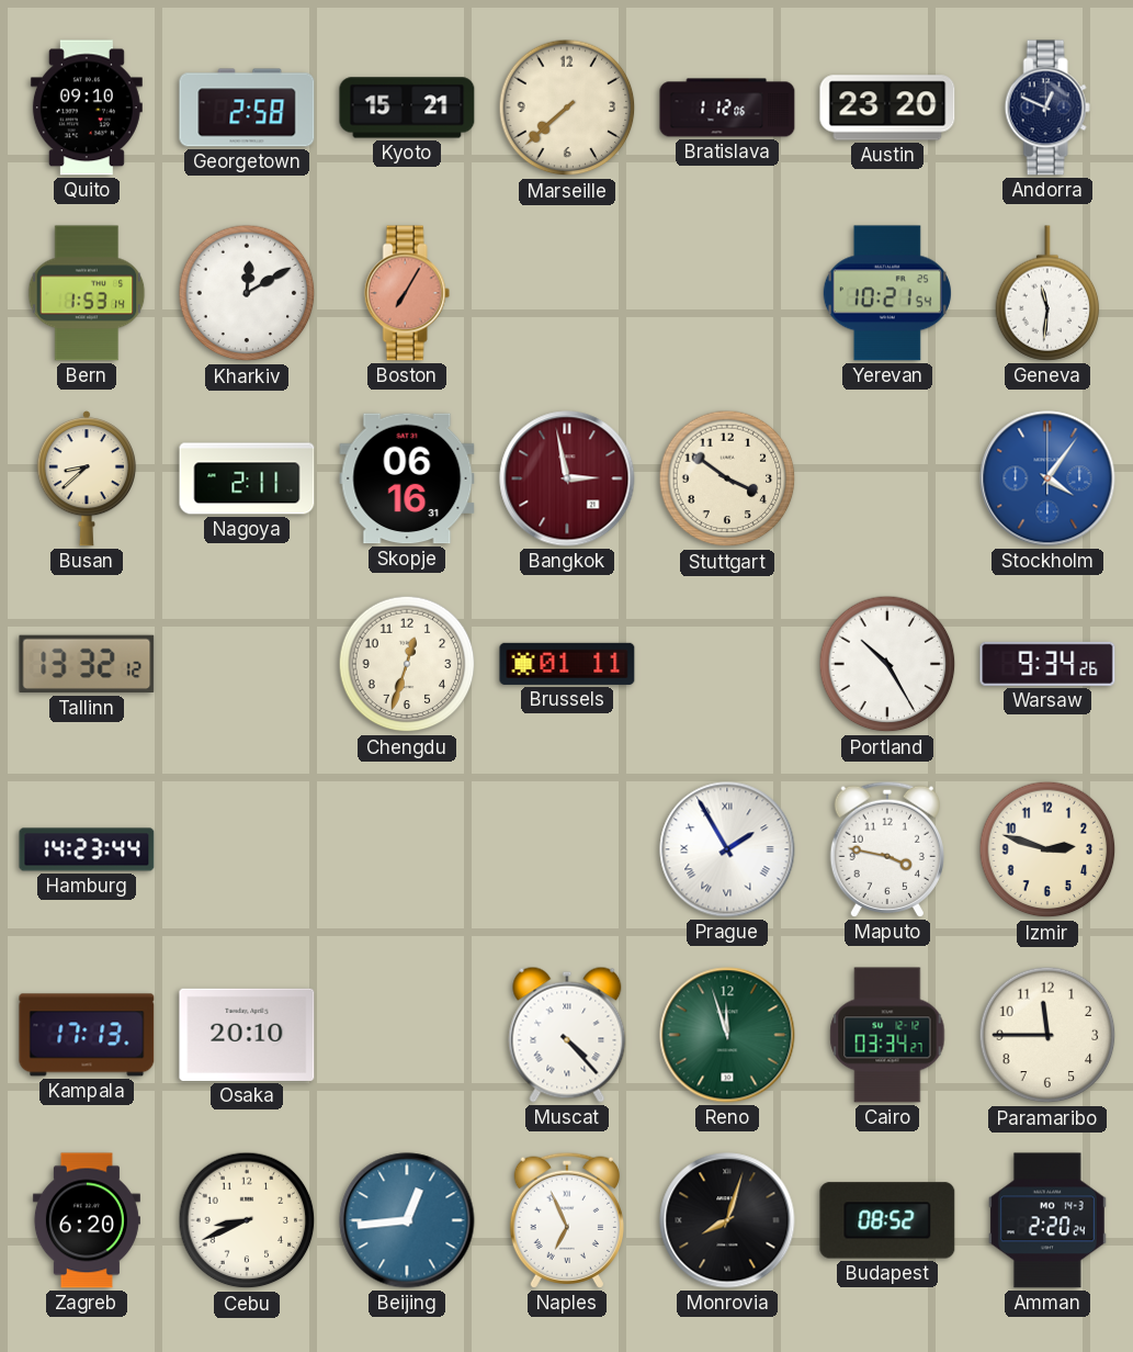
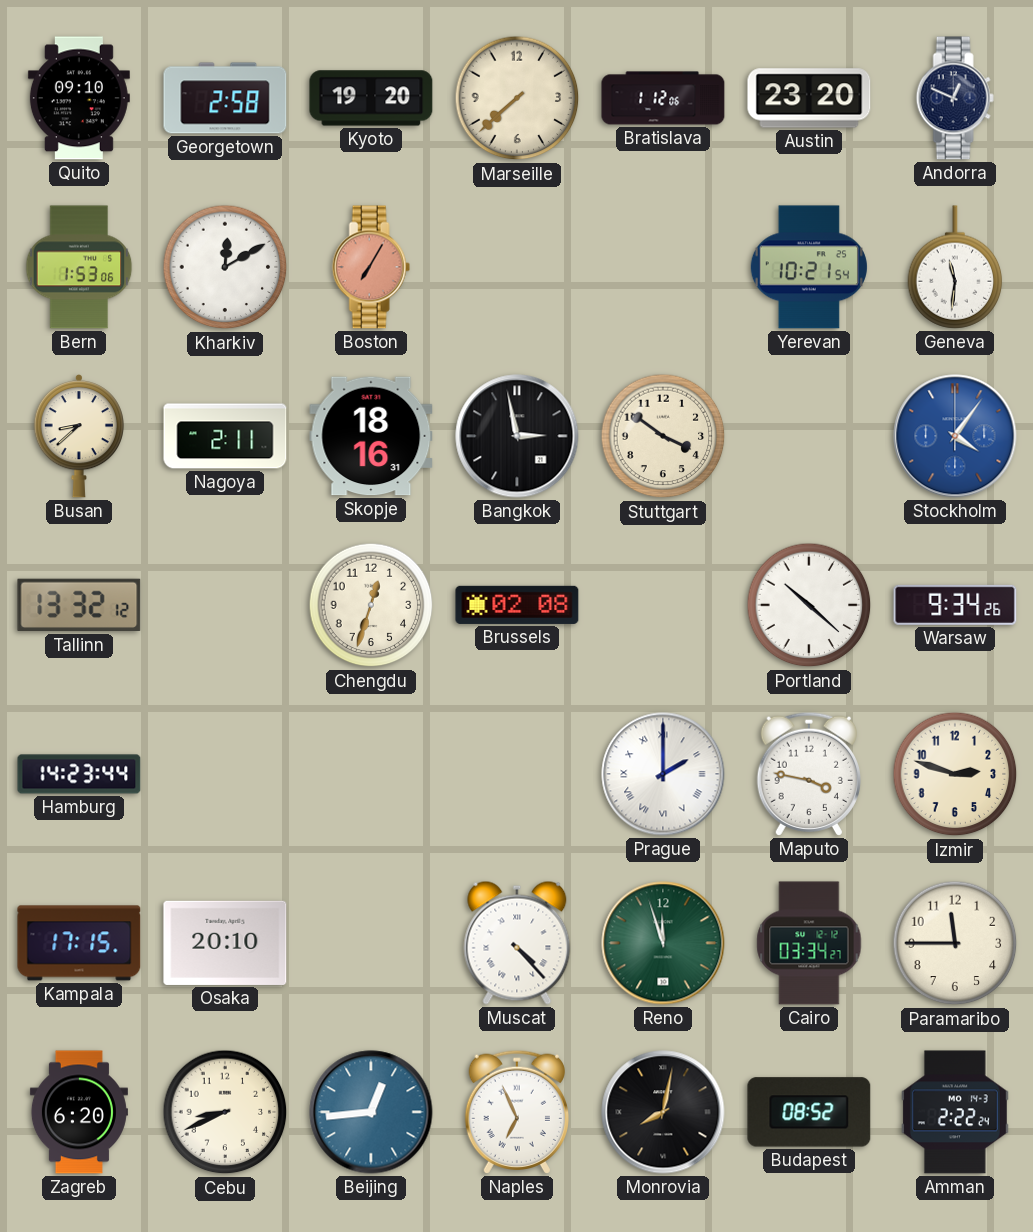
Kyoto: 15:21 -> 19:20 (371, 98)
Bern: 1:53:14 -> 1:53:06 (79, 267)
Skopje: 06:16 -> 18:16 (371, 436)
Bangkok dial: burgundy -> black (517, 436)
Brussels: 01:11 -> 02:08 (517, 605)
Portland: 10:25 -> 10:22 (809, 605)
Prague: 1:55 -> 2:00 (663, 774)
Kampala: 17:13 -> 17:15 (79, 943)
Monrovia: 8:03 -> 8:02 (663, 1112)
Amman: 2:20 -> 2:22 (955, 1112)
